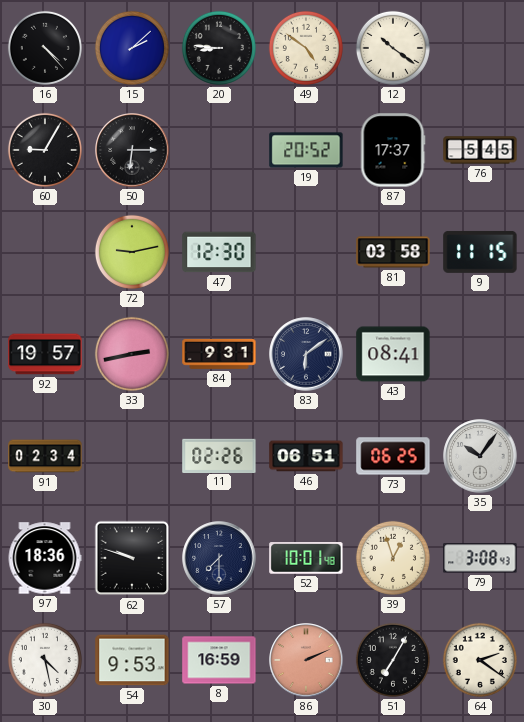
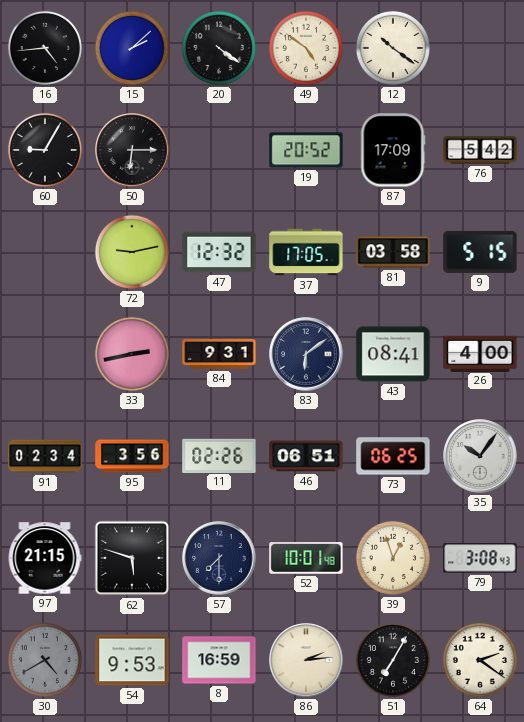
16: 4:23 -> 4:44 (45, 48)
20: 8:46 -> 4:21 (219, 48)
87: 17:37 -> 17:09 (393, 150)
76: 5:45 -> 5:42 (480, 150)
47: 12:30 -> 12:32 (219, 252)
37: none -> 17:05 (306, 252)
9: 11:15 -> 5:15 (480, 252)
92: 19:57 -> none (45, 354)
26: none -> 4:00 (480, 353)
95: none -> 3:56 (132, 456)
97: 18:36 -> 21:15 (45, 558)
62: 9:48 -> 5:48 (132, 558)
30: 4:28 -> 4:40 (45, 660)
30 dial: white -> grey (45, 660)
86: 2:11 -> 2:14 (306, 660)
86 dial: salmon -> cream (306, 660)
